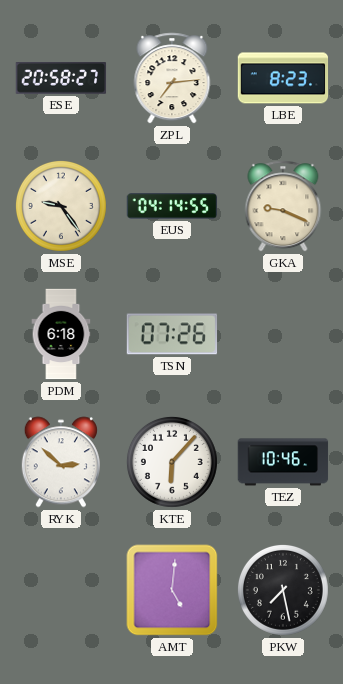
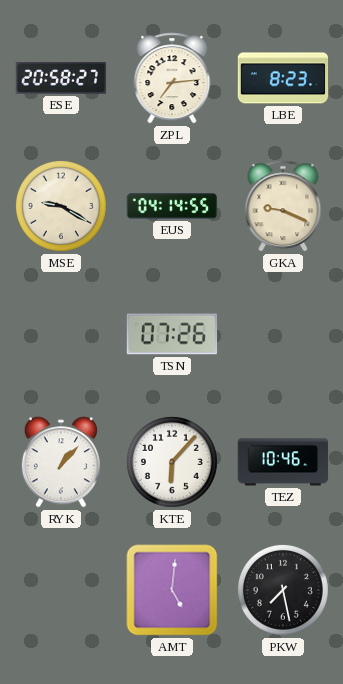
MSE: 9:24 -> 9:20 (61, 206)
PDM: 6:18 -> none (61, 334)
RYK: 2:52 -> 1:07 (61, 462)
